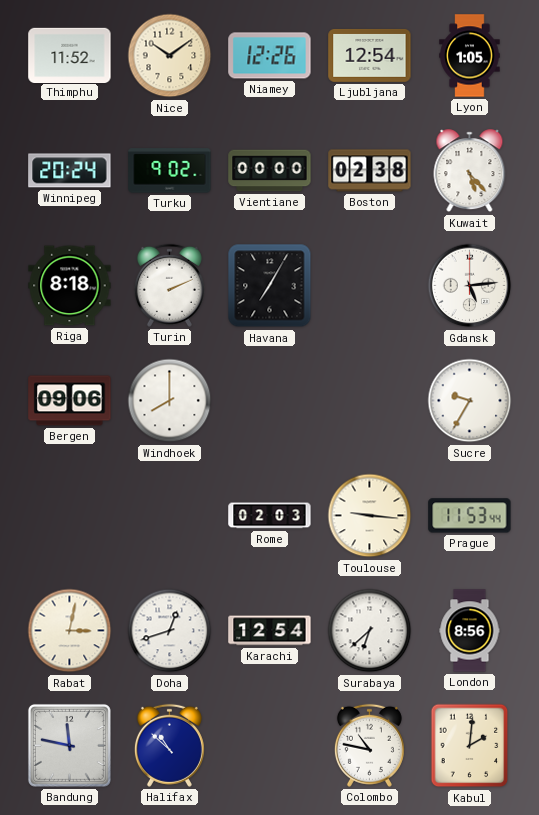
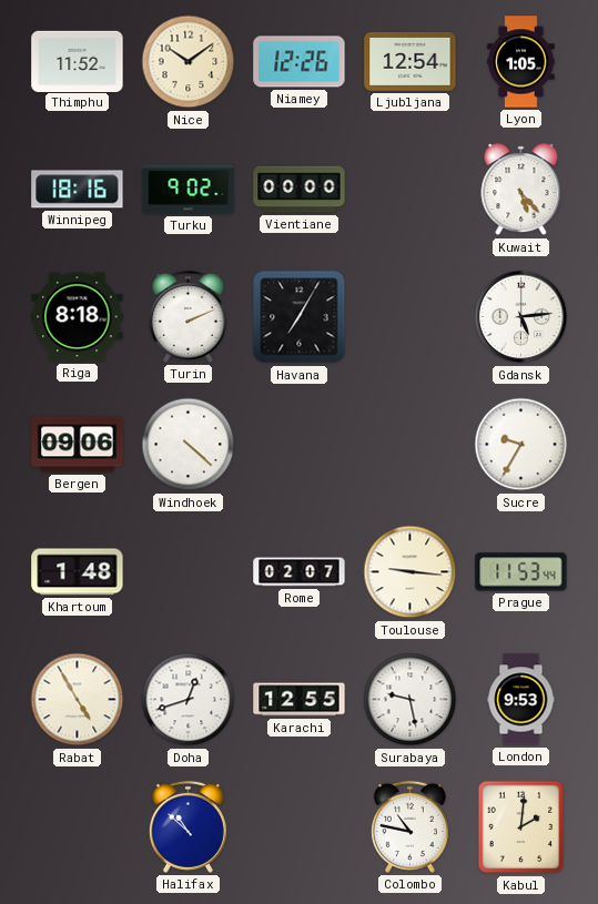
Winnipeg: 20:24 -> 18:16 (78, 190)
Boston: 02:38 -> none (370, 171)
Windhoek: 8:00 -> 4:22 (189, 445)
Khartoum: none -> 1:48 (78, 572)
Rome: 02:03 -> 02:07 (300, 572)
Rabat: 3:02 -> 4:55 (78, 700)
Karachi: 12:54 -> 12:55 (300, 700)
Surabaya: 6:38 -> 9:28 (411, 700)
London: 8:56 -> 9:53 (521, 700)
Bandung: 11:47 -> none (69, 745)
